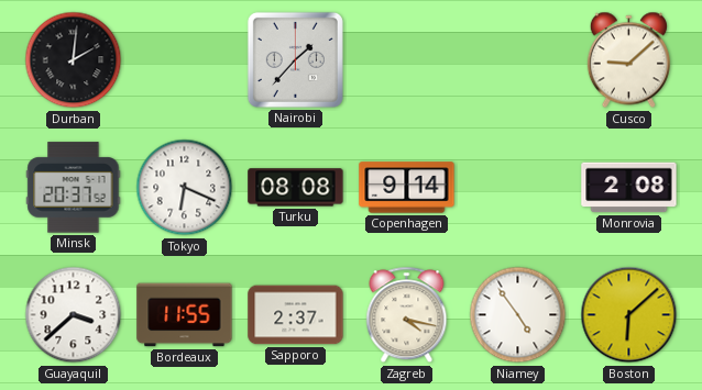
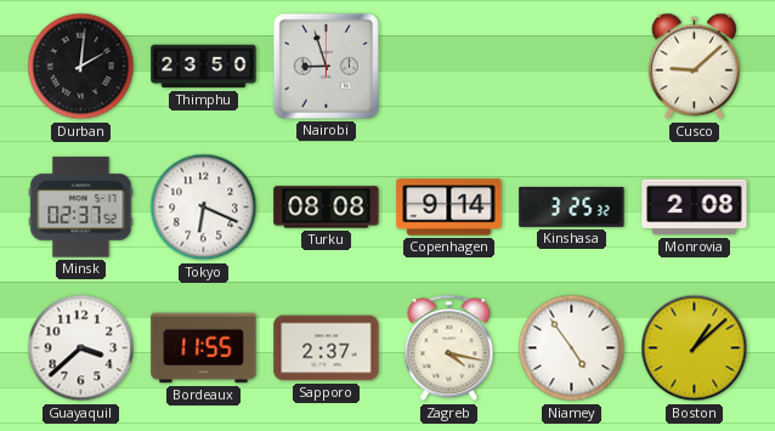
Thimphu: none -> 23:50 (204, 67)
Nairobi: 1:37 -> 8:57 (326, 66)
Minsk: 20:37 -> 02:37 (81, 208)
Kinshasa: none -> 3:25 (572, 206)
Boston: 6:08 -> 1:08 (695, 348)
